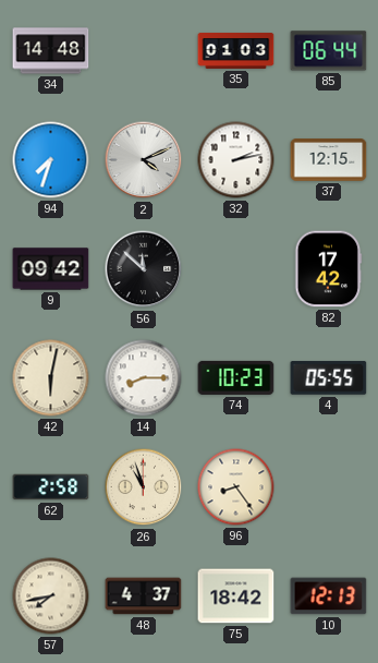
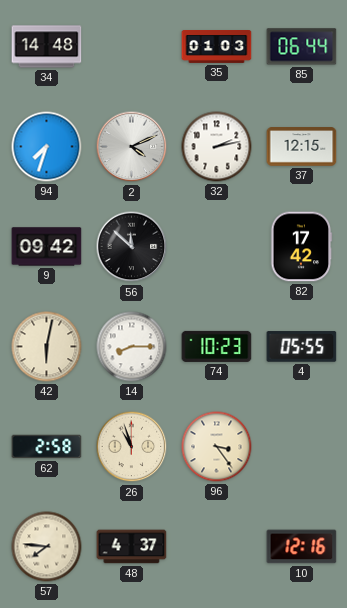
96: 8:24 -> 3:24 (217, 447)
57: 7:43 -> 7:46 (47, 547)
75: 18:42 -> none (236, 596)
10: 12:13 -> 12:16 (302, 547)
